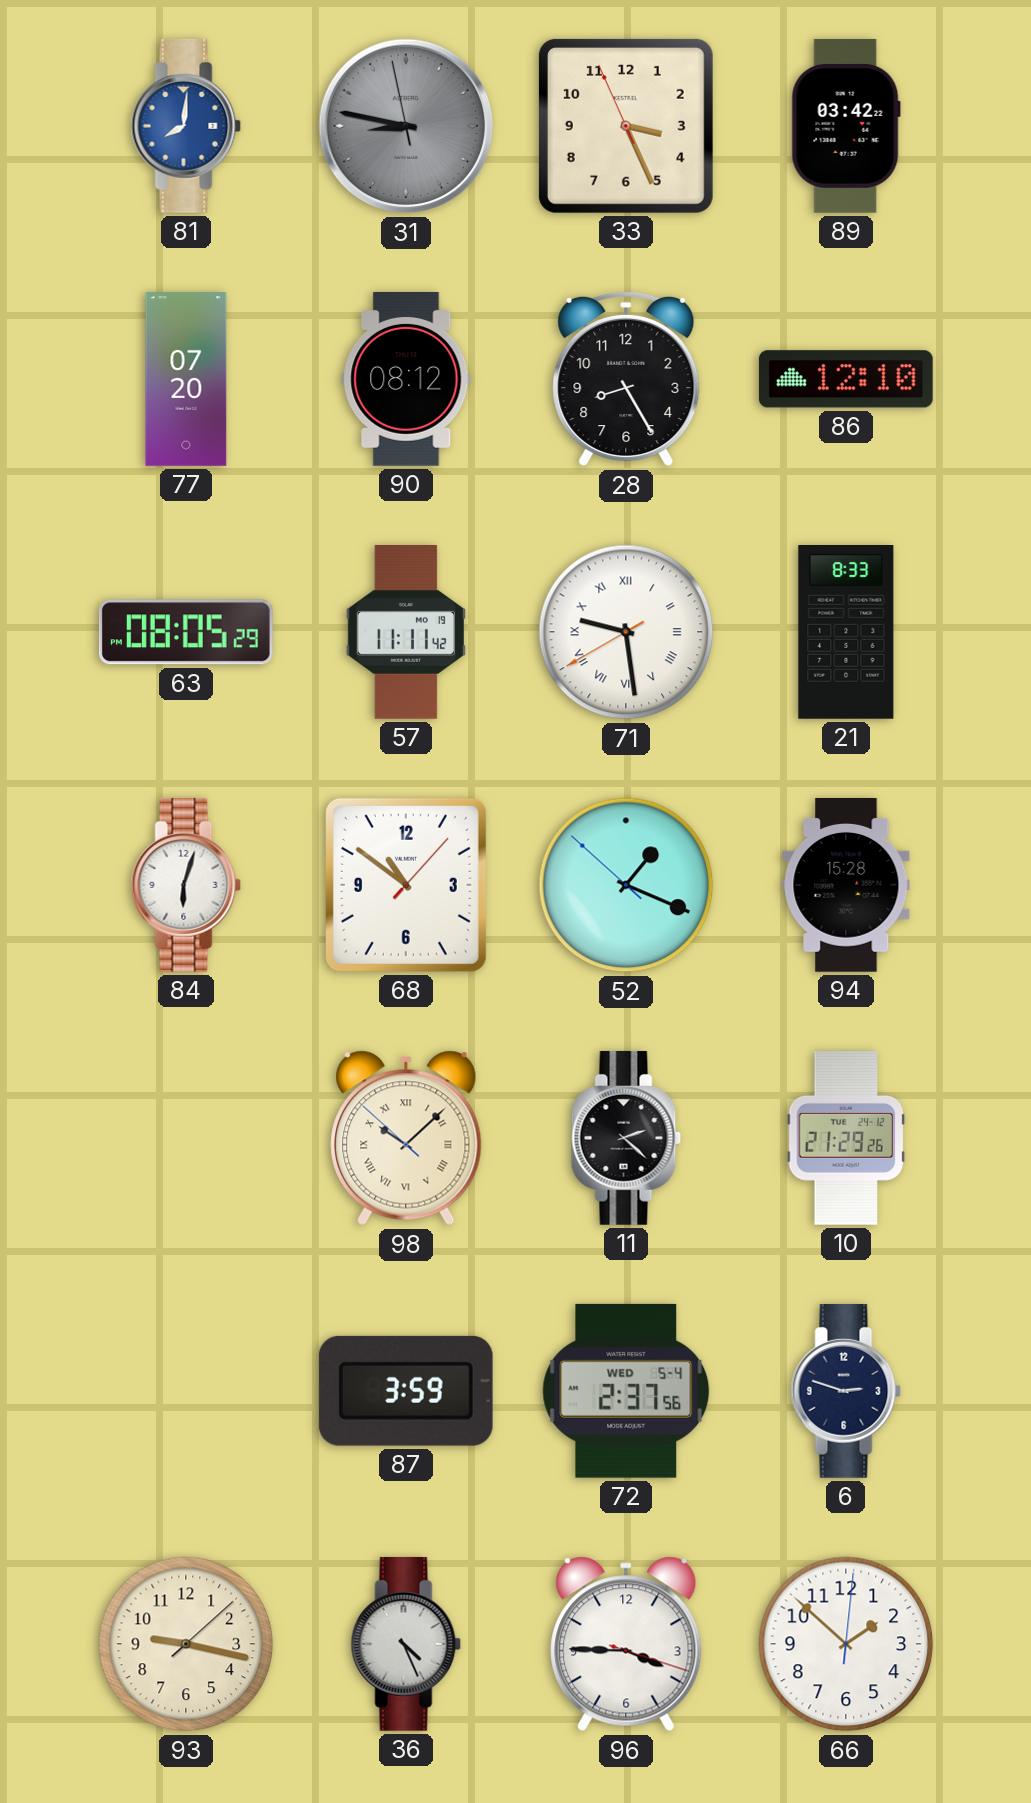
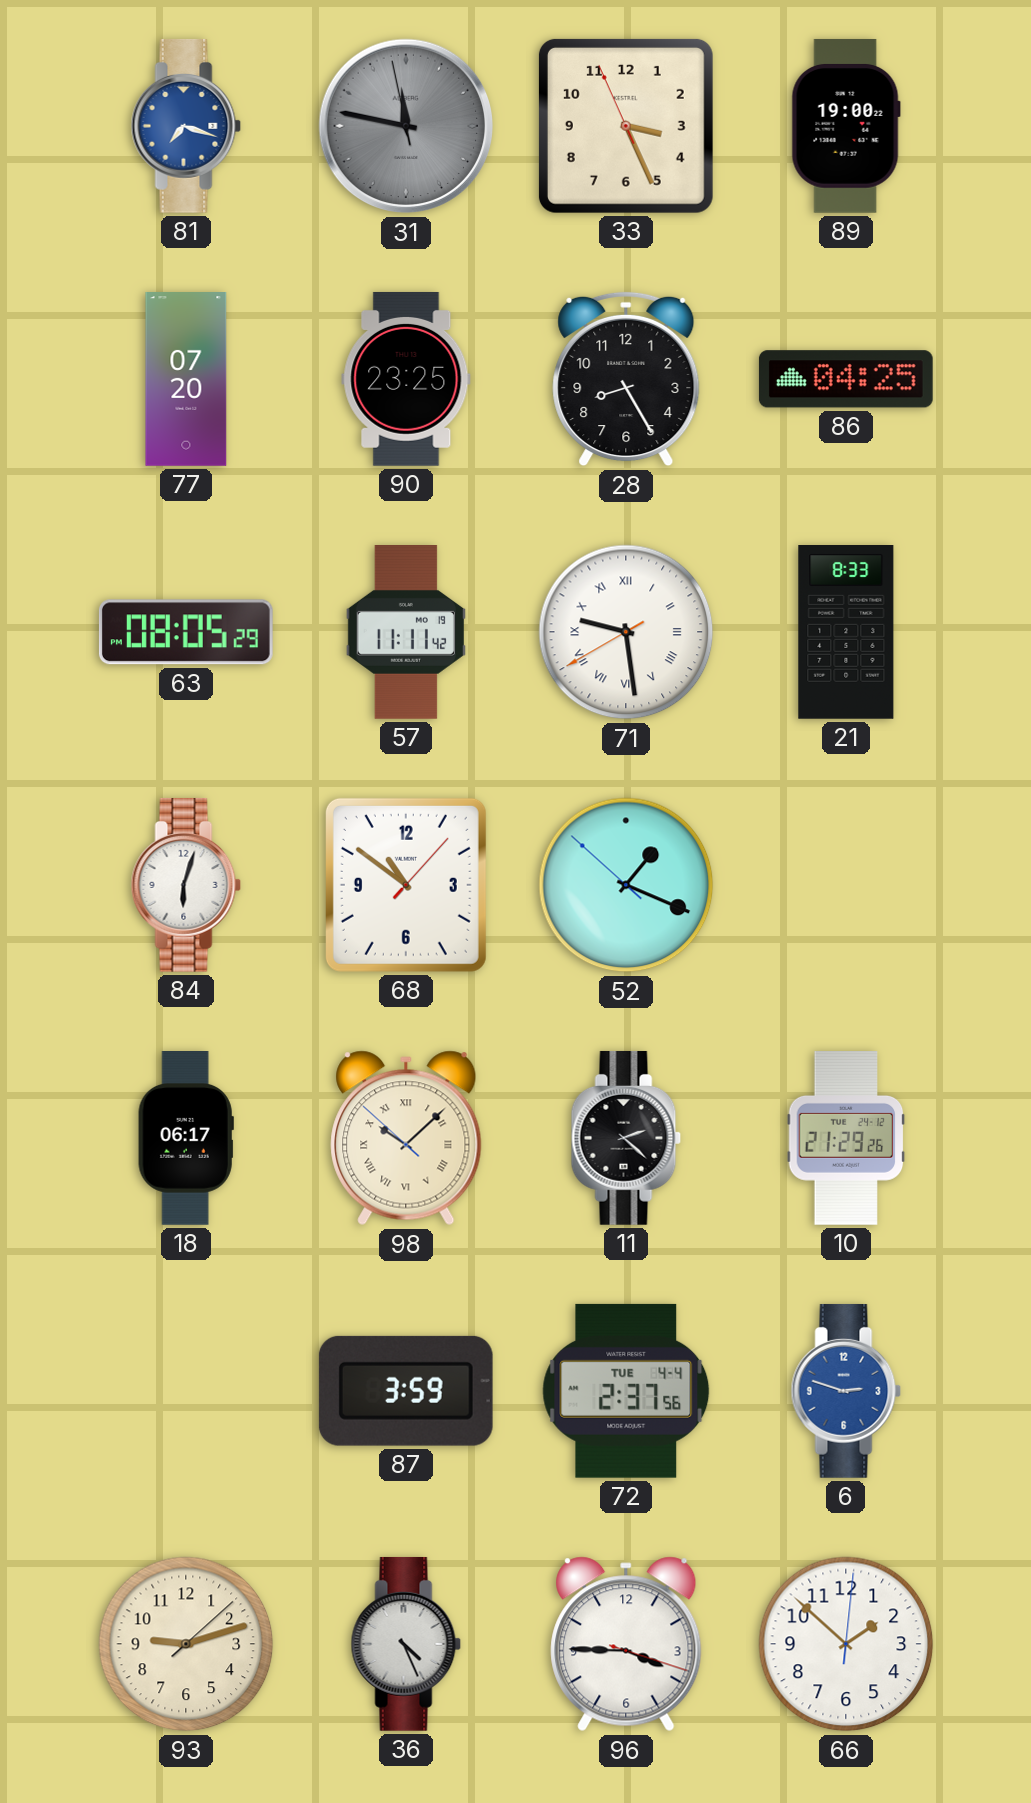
81: 8:01 -> 7:18 (186, 126)
31: 8:46 -> 11:46 (406, 126)
89: 03:42 -> 19:00 (846, 126)
90: 08:12 -> 23:25 (406, 379)
86: 12:10 -> 04:25 (846, 379)
94: 15:28 -> none (846, 886)
18: none -> 06:17 (186, 1139)
72 date: WED 5-4 -> TUE 4-4 (626, 1391)
6 dial: navy -> blue (846, 1391)
93: 9:17 -> 9:12 (186, 1644)
